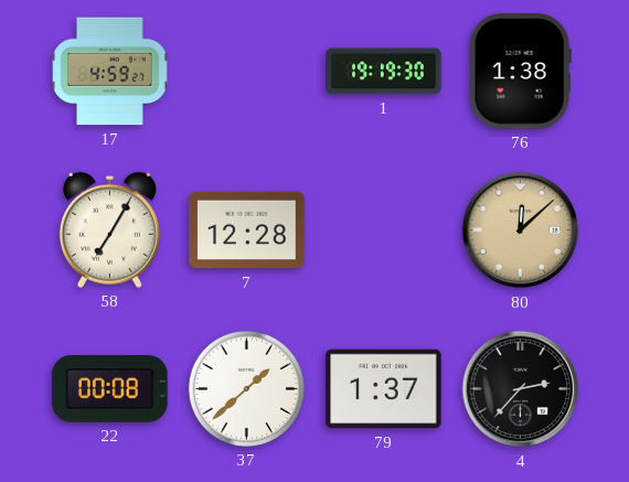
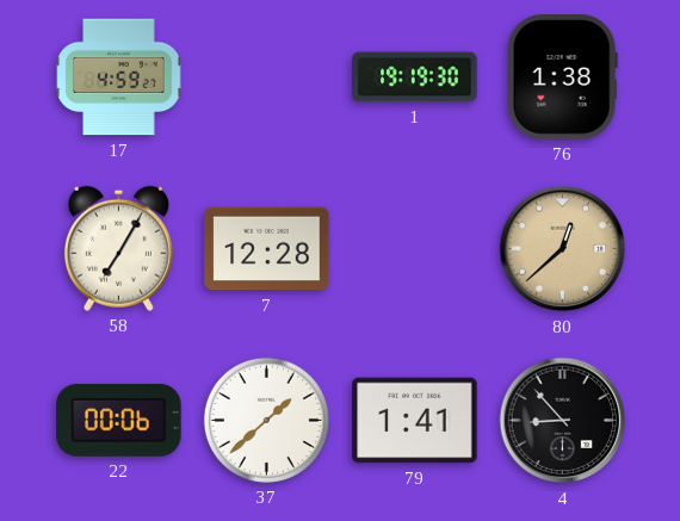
80: 12:08 -> 12:38 (563, 249)
22: 00:08 -> 00:06 (119, 420)
79: 1:37 -> 1:41 (415, 421)
4: 2:37 -> 8:53 (563, 421)
